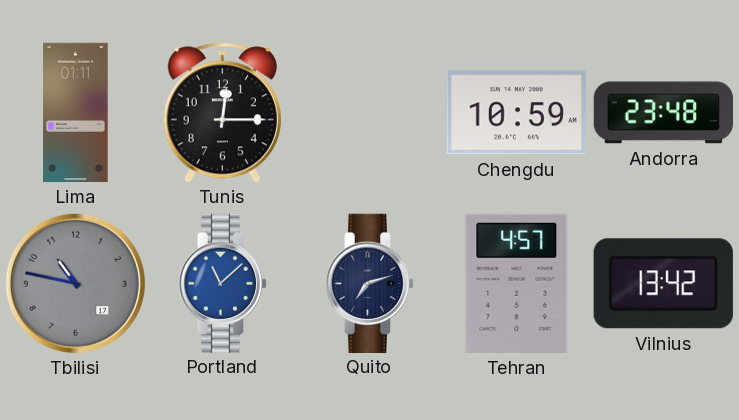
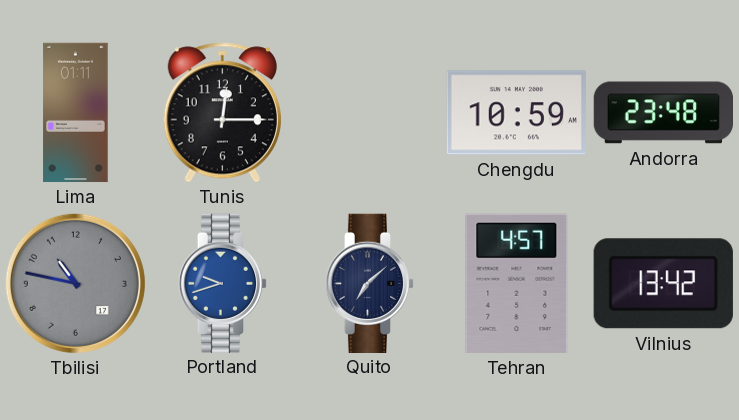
Portland: 11:08 -> 9:42 (223, 283)
Quito: 7:12 -> 7:08 (370, 283)
